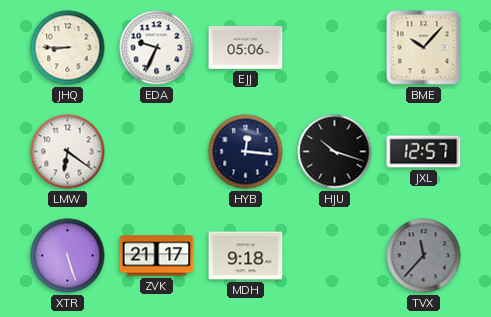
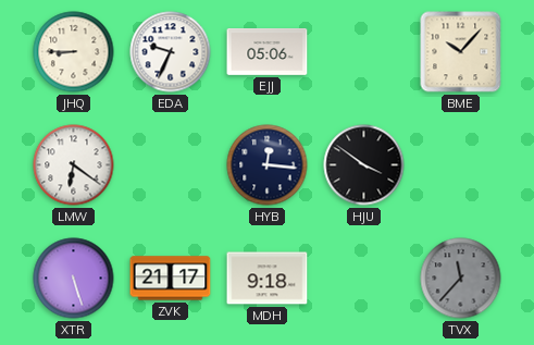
HJU: 10:18 -> 3:51 (364, 165)
JXL: 12:57 -> none (424, 152)
